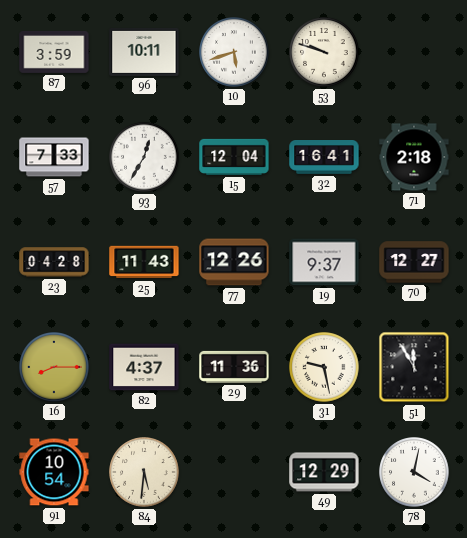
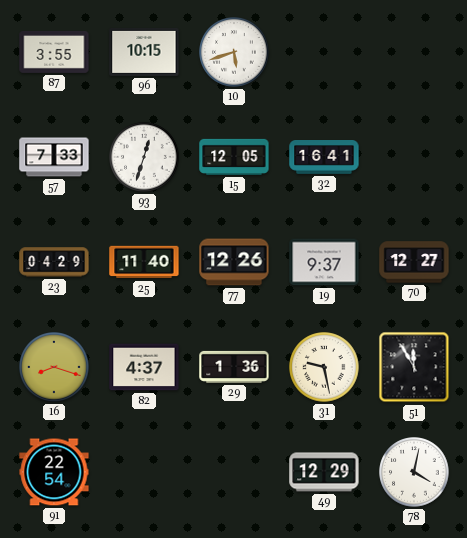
87: 3:59 -> 3:55 (54, 52)
96: 10:11 -> 10:15 (144, 52)
53: 9:48 -> none (324, 52)
93: 12:35 -> 12:33 (144, 157)
15: 12:04 -> 12:05 (234, 157)
71: 2:18 -> none (414, 157)
23: 04:28 -> 04:29 (54, 262)
25: 11:43 -> 11:40 (144, 262)
16: 8:15 -> 8:18 (54, 367)
29: 11:36 -> 1:36 (234, 367)
91: 10:54 -> 22:54 (54, 472)
84: 5:31 -> none (144, 472)
